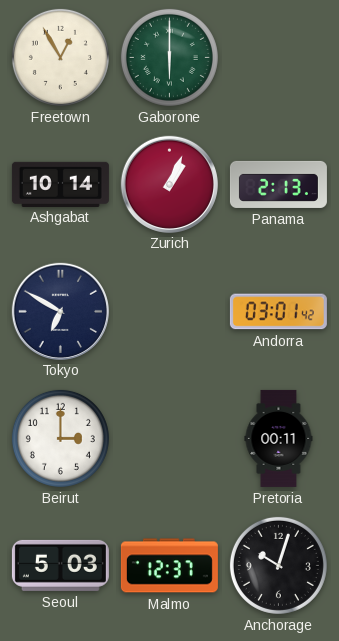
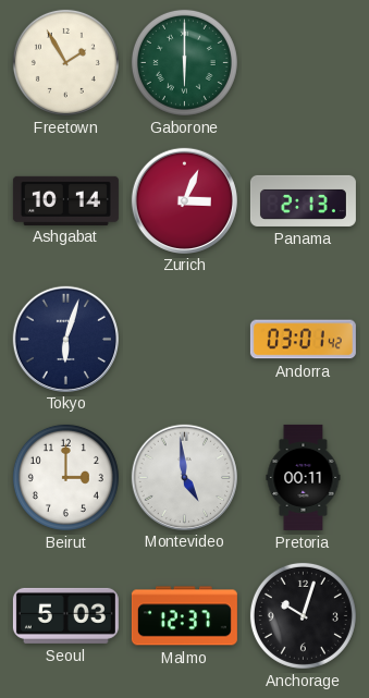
Freetown: 12:55 -> 1:55 (65, 62)
Zurich: 1:04 -> 3:04 (184, 200)
Tokyo: 6:50 -> 6:03 (65, 339)
Montevideo: none -> 4:59 (184, 477)
